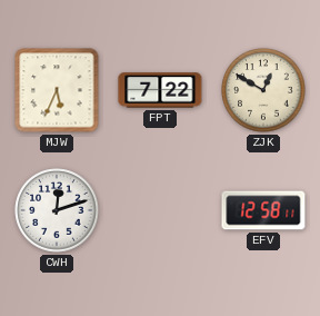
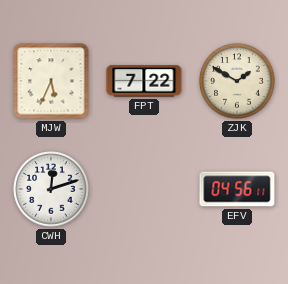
ZJK: 12:50 -> 1:50 (237, 81)
EFV: 12:58 -> 04:56 (237, 189)
